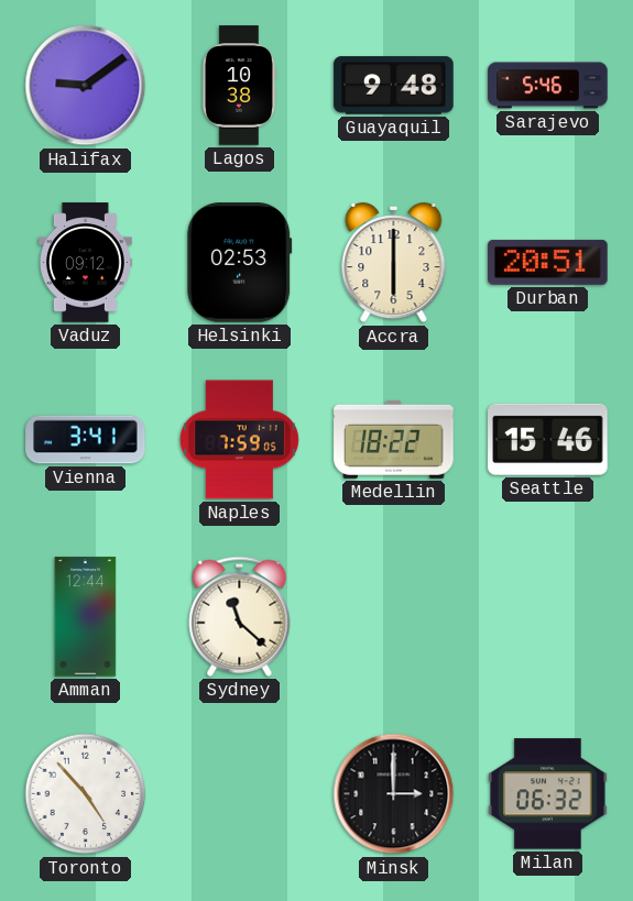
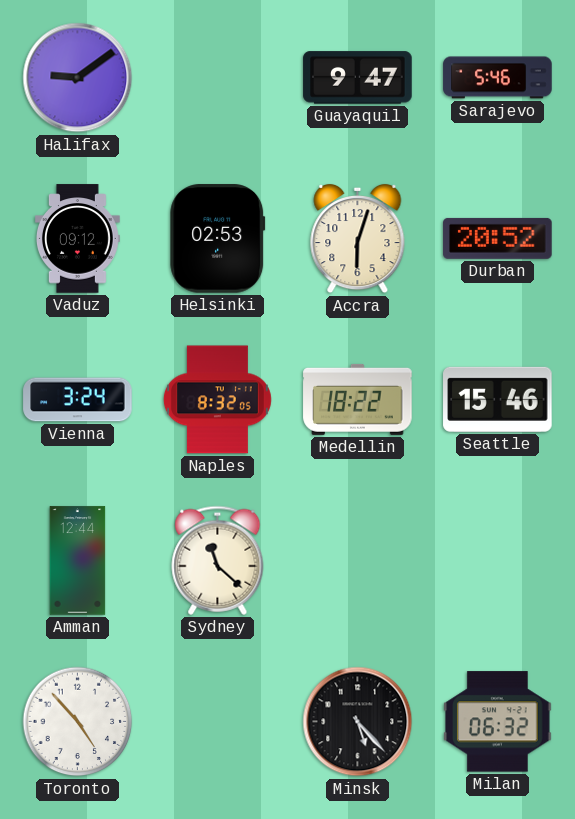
Lagos: 10:38 -> none (239, 86)
Guayaquil: 9:48 -> 9:47 (358, 78)
Accra: 6:00 -> 6:03 (358, 239)
Durban: 20:51 -> 20:52 (498, 238)
Vienna: 3:41 -> 3:24 (78, 400)
Naples: 7:59 -> 8:32 (217, 400)
Minsk: 3:00 -> 5:23 (358, 722)
